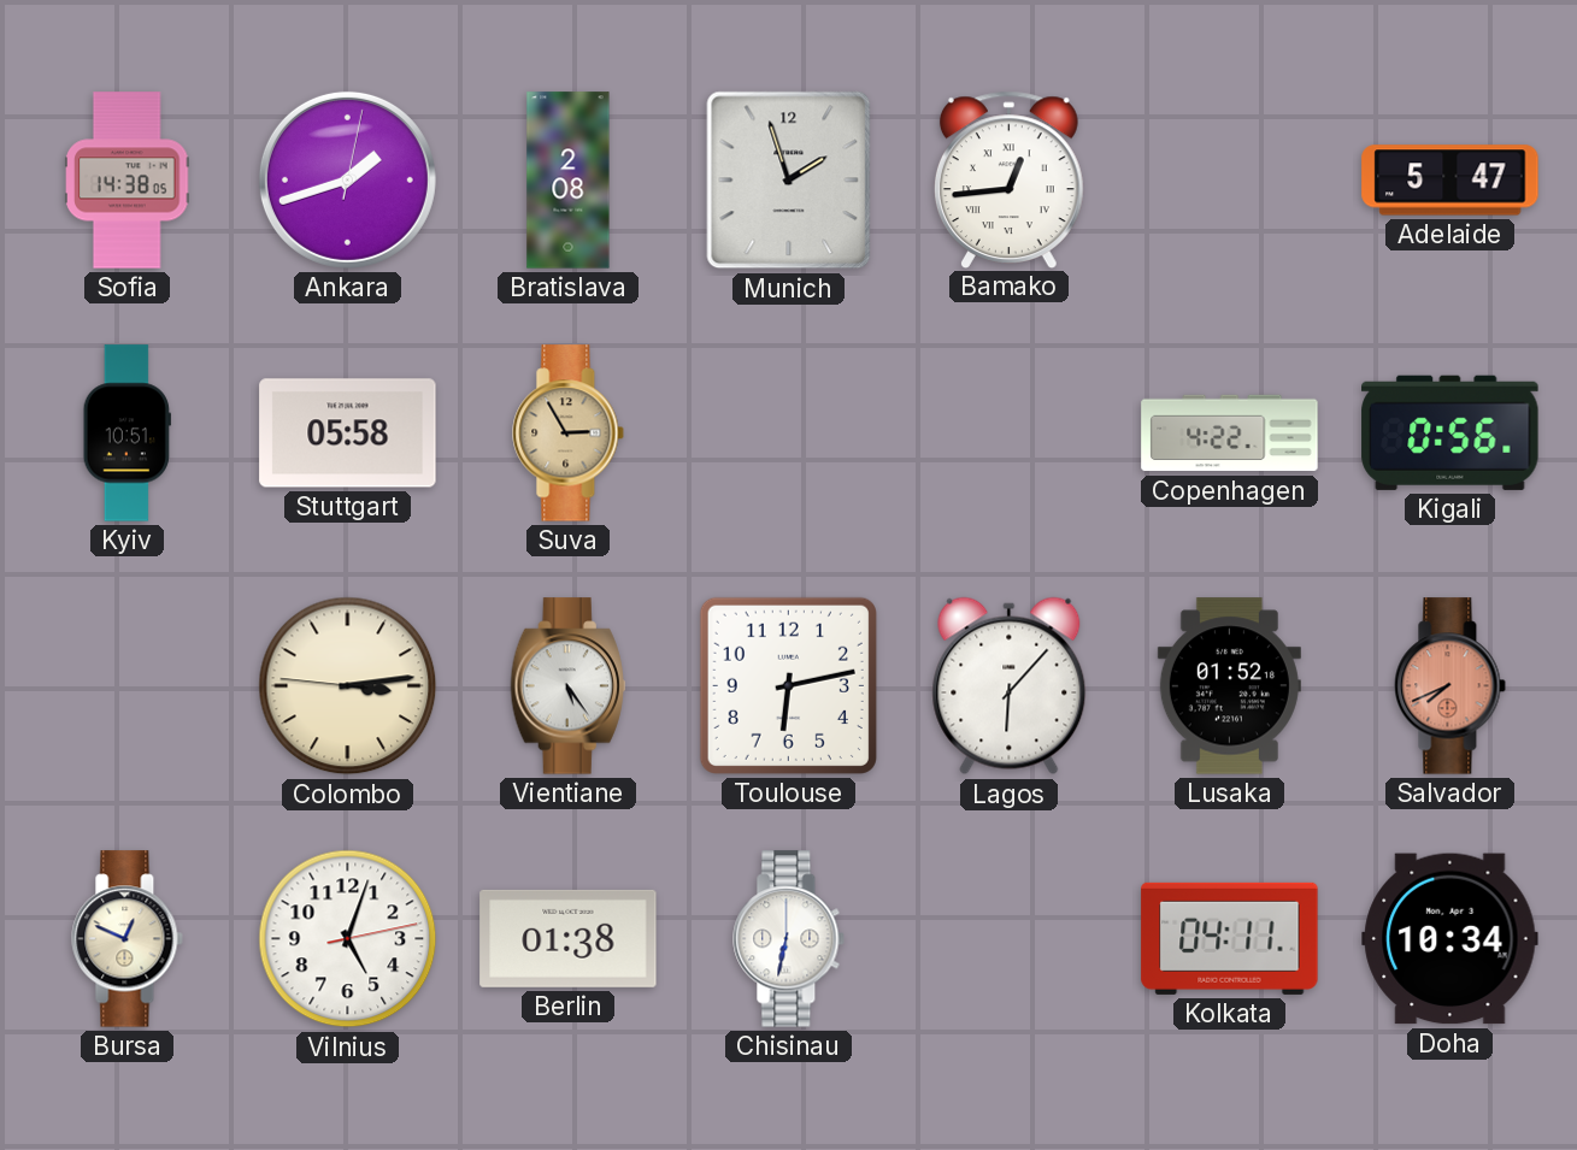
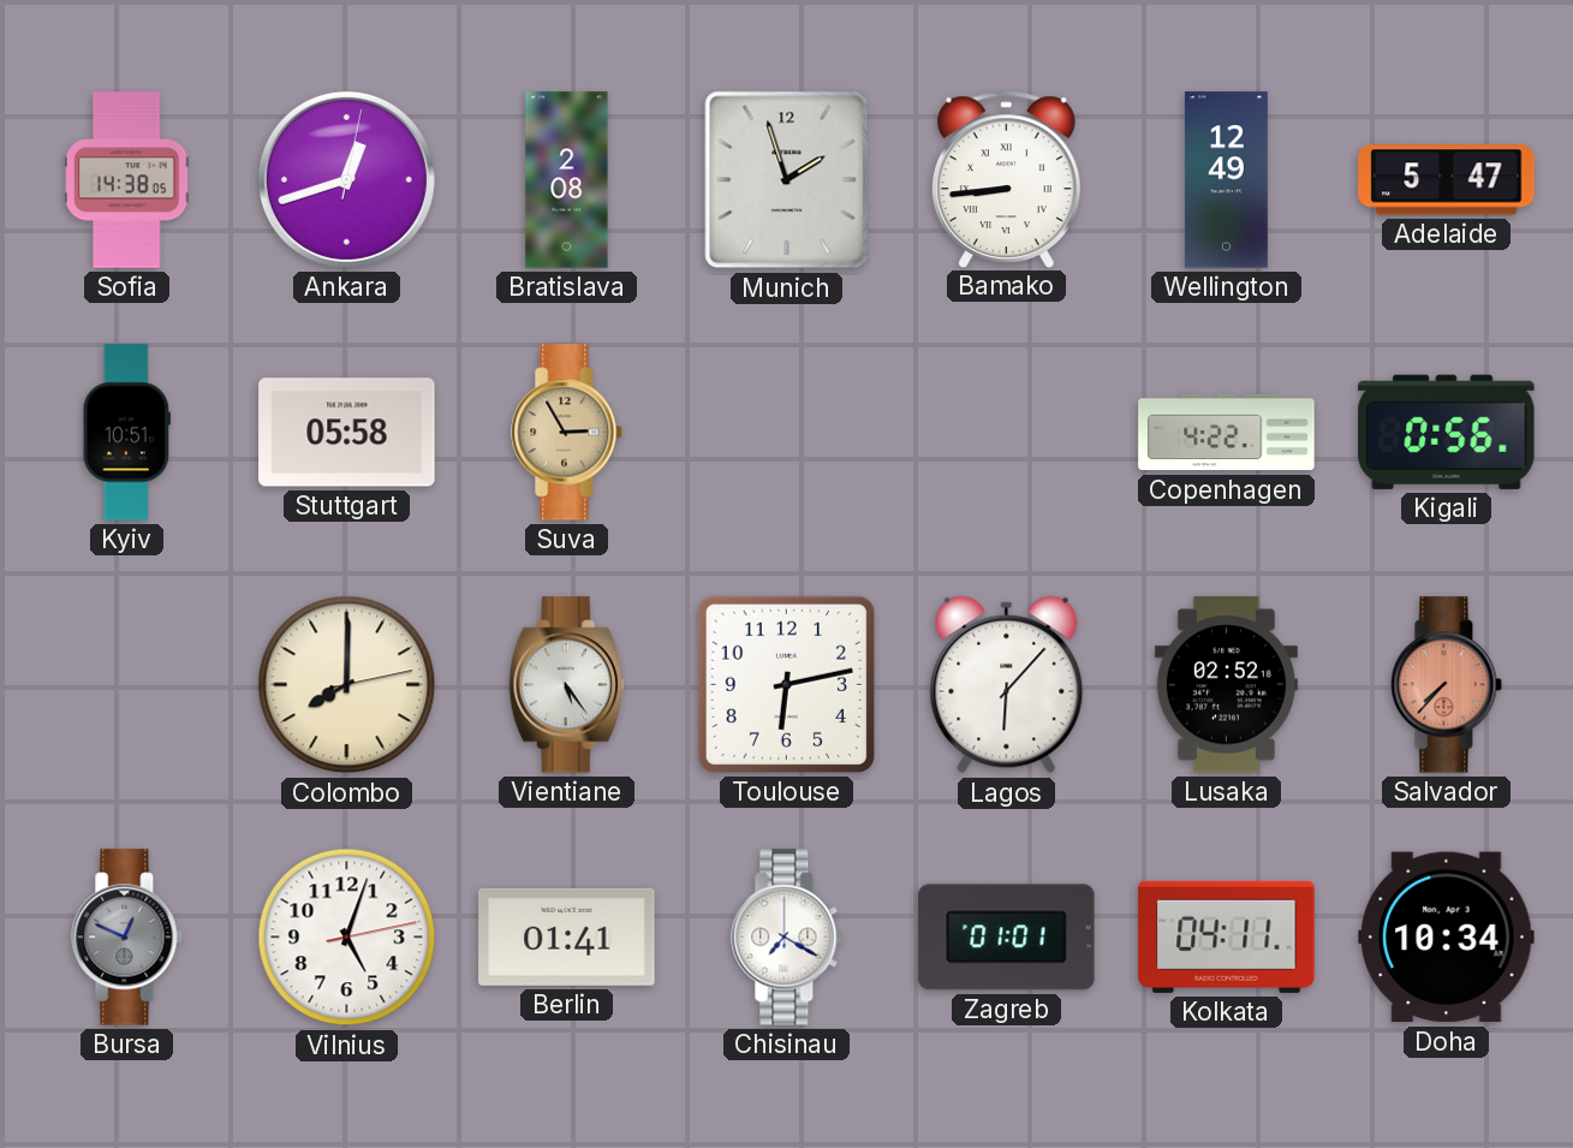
Ankara: 1:42 -> 12:42 (346, 179)
Bamako: 12:44 -> 8:44 (1006, 179)
Wellington: none -> 12:49 (1226, 180)
Colombo: 3:13 -> 8:00 (347, 685)
Lusaka: 01:52 -> 02:52 (1226, 685)
Salvador: 7:41 -> 7:37 (1447, 685)
Bursa dial: cream -> grey (127, 938)
Berlin: 01:38 -> 01:41 (567, 936)
Chisinau: 6:32 -> 7:20 (787, 938)
Zagreb: none -> 01:01 (1007, 938)
